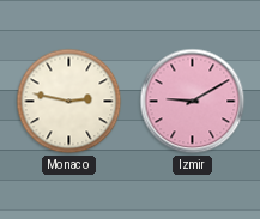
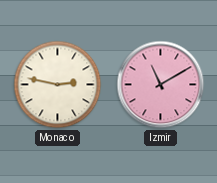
Izmir: 9:10 -> 11:10 (161, 85)
